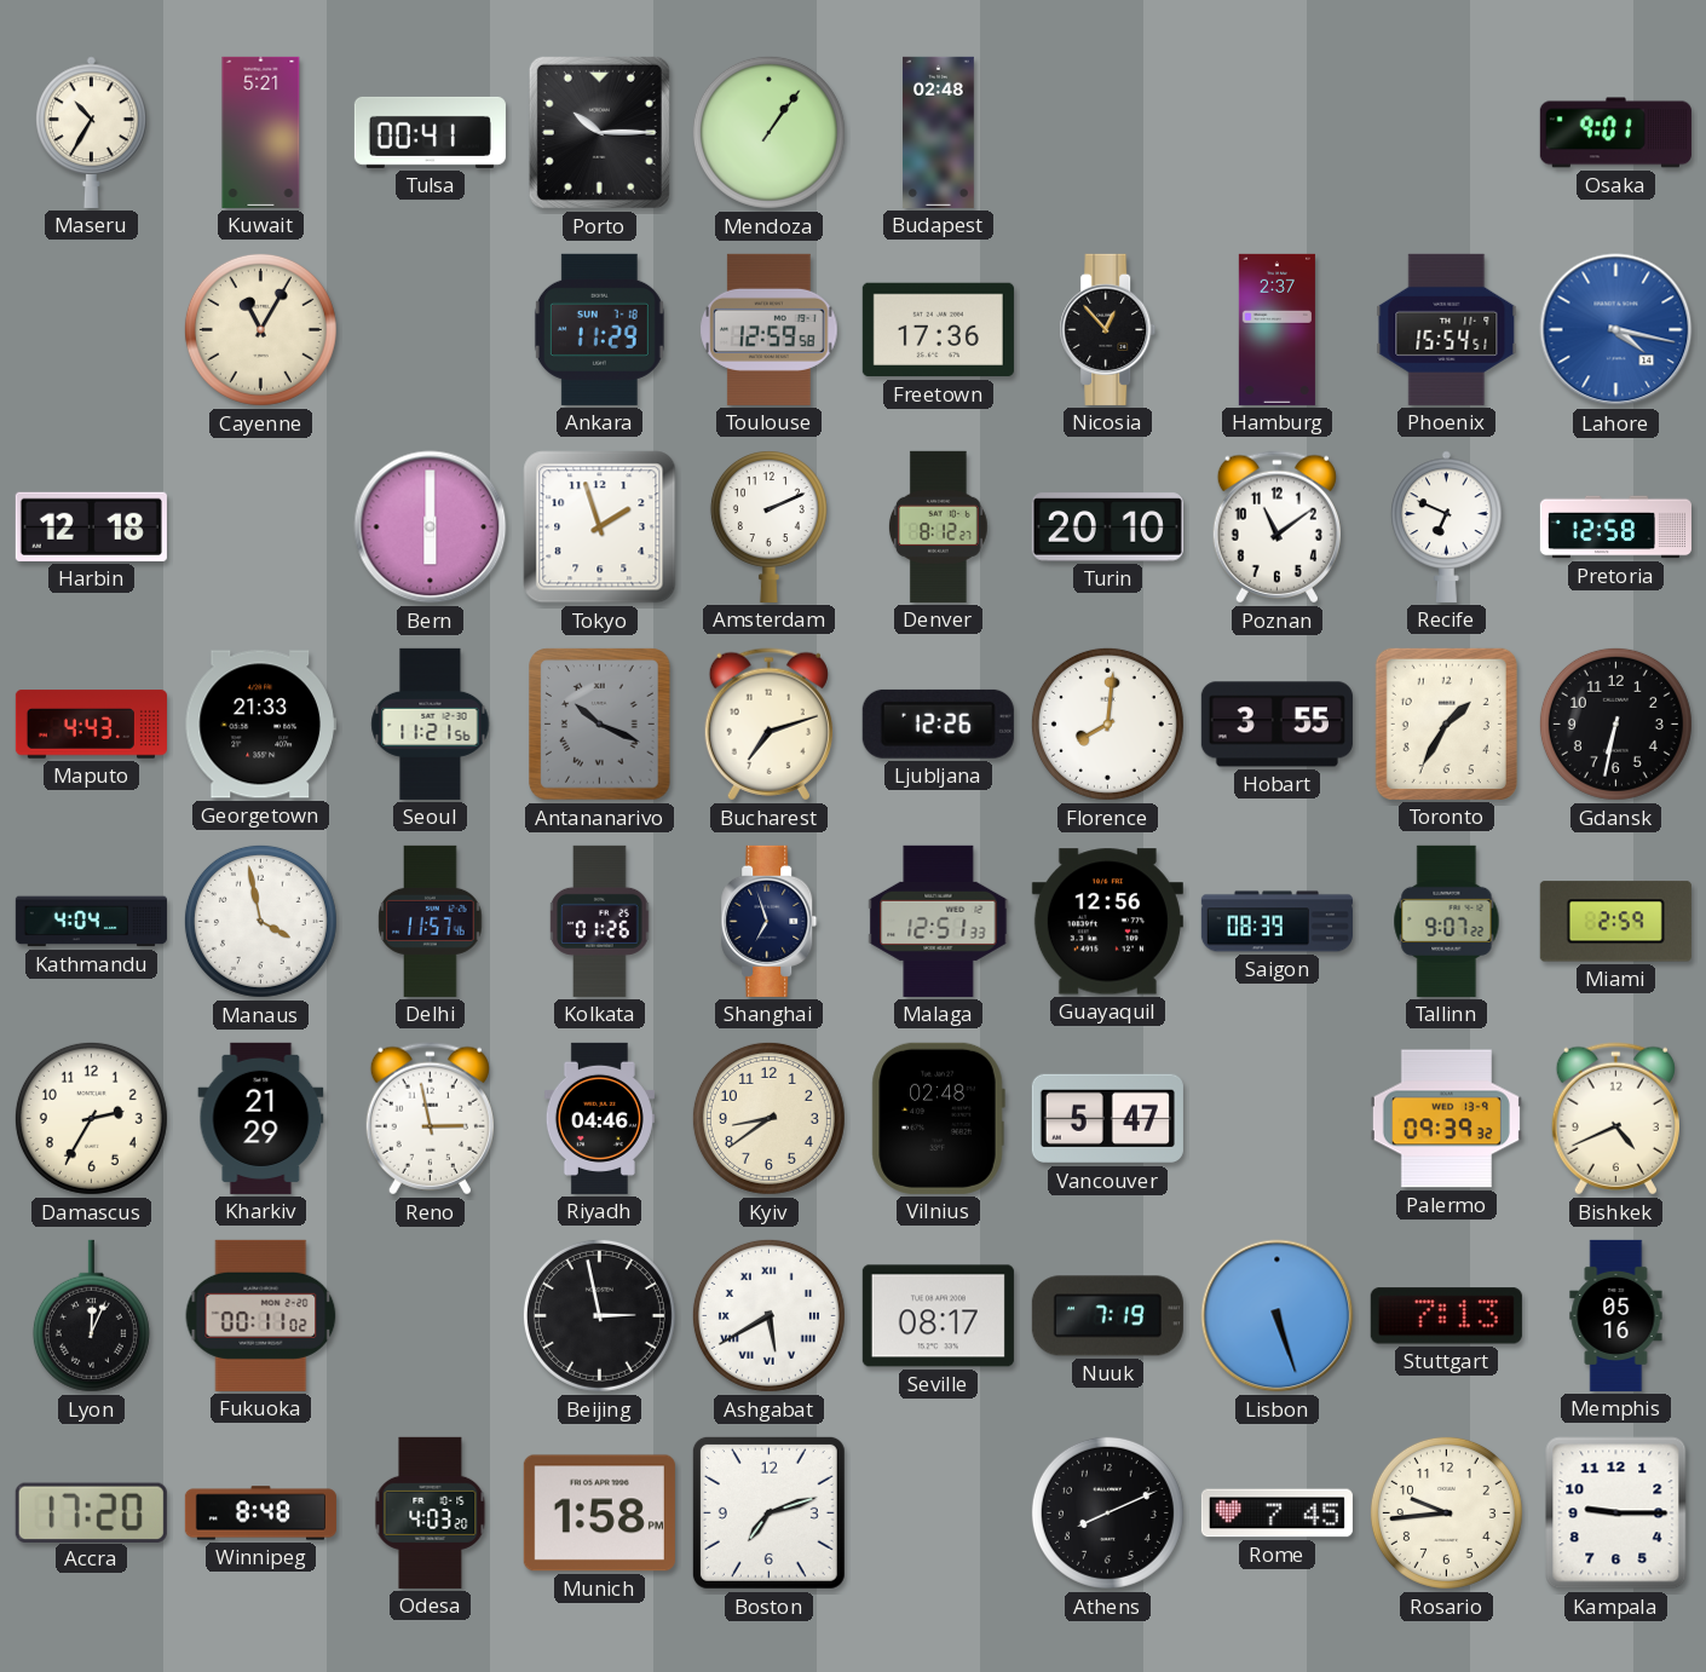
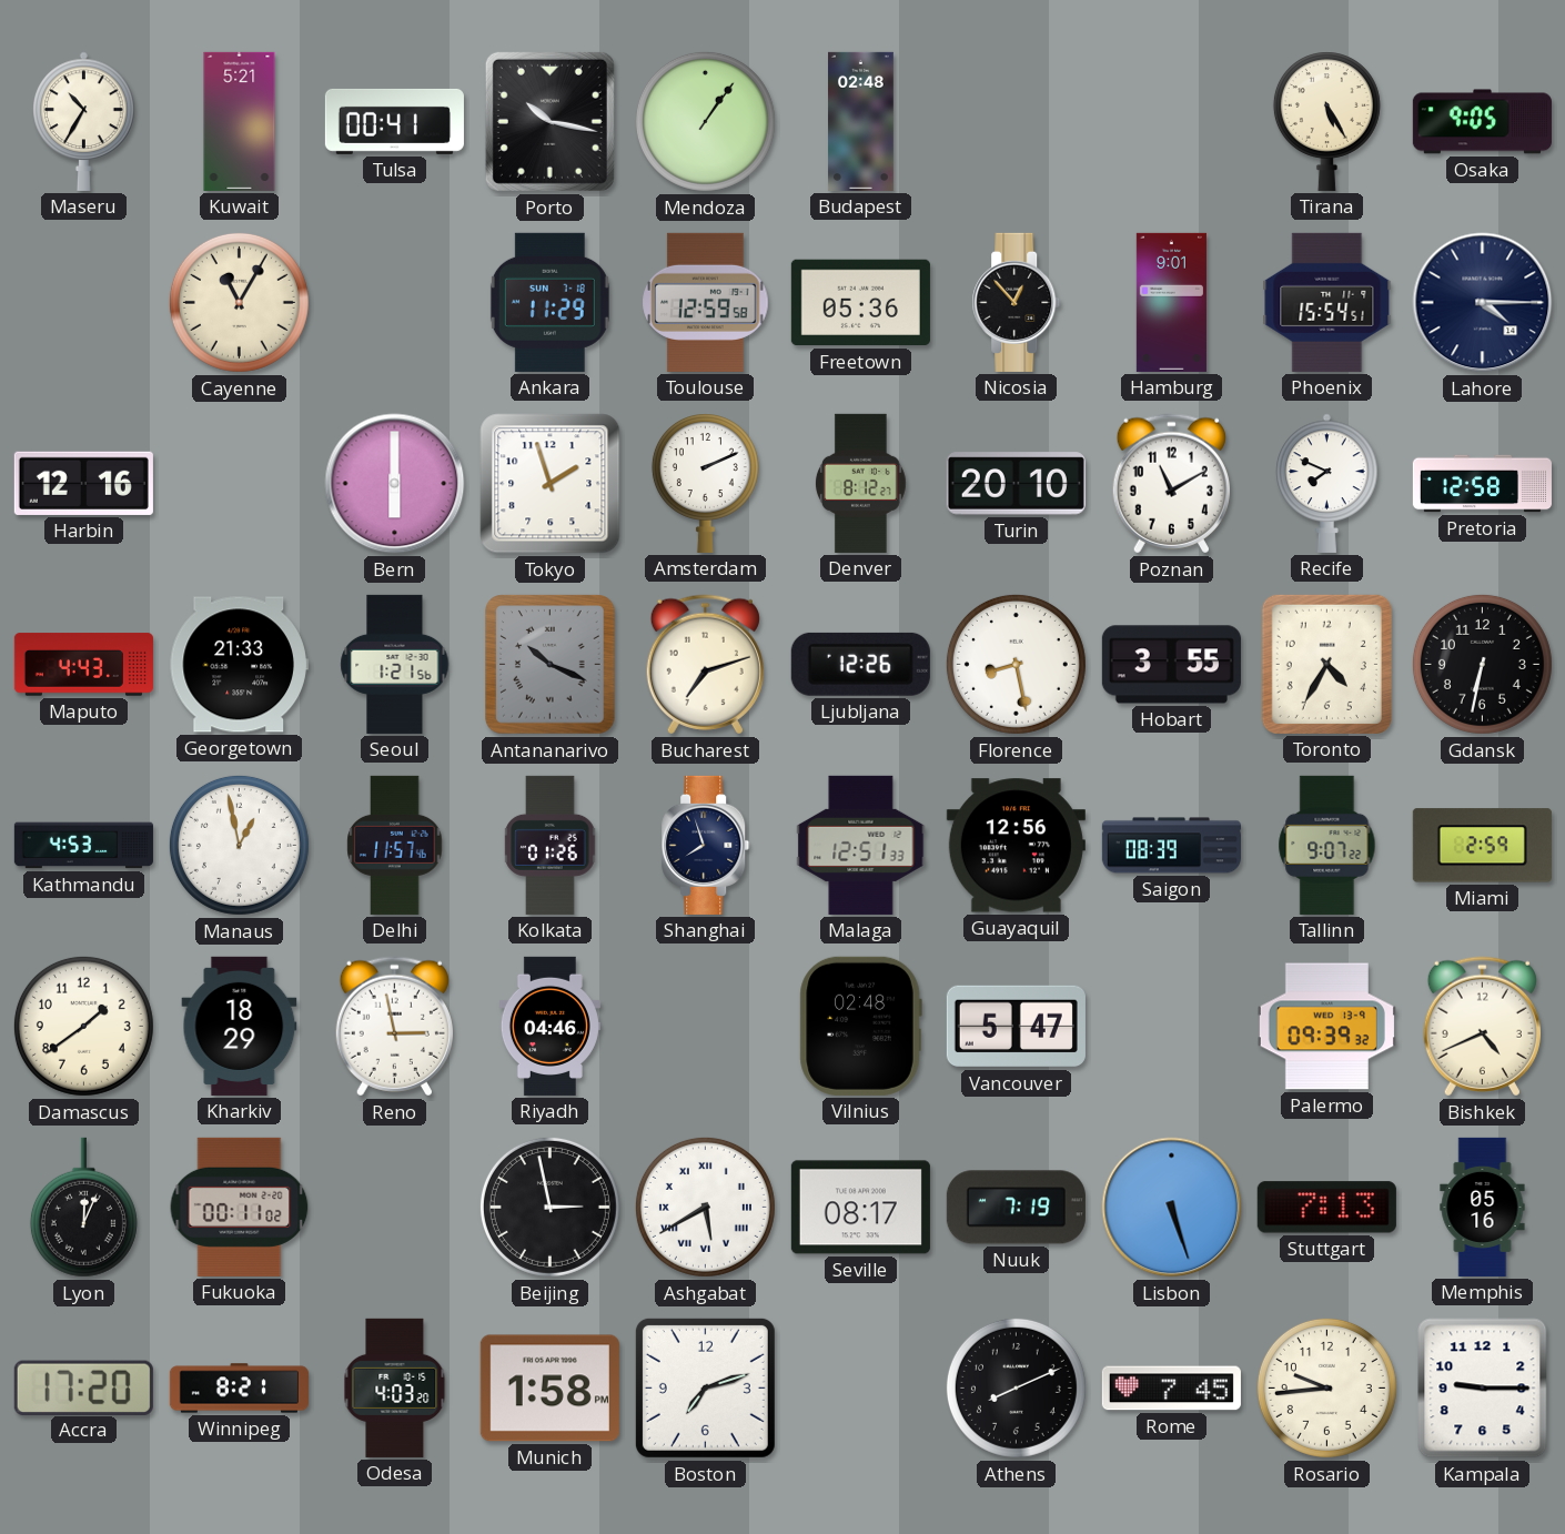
Porto: 10:15 -> 10:17 (549, 121)
Tirana: none -> 5:25 (1326, 121)
Osaka: 9:01 -> 9:05 (1482, 122)
Freetown: 17:36 -> 05:36 (860, 303)
Hamburg: 2:37 -> 9:01 (1171, 302)
Lahore: 4:17 -> 4:15 (1483, 303)
Lahore dial: blue -> navy (1483, 303)
Harbin: 12:18 -> 12:16 (83, 483)
Poznan: 11:09 -> 11:10 (1171, 484)
Recife: 6:49 -> 7:49 (1327, 483)
Seoul: 11:21 -> 1:21 (395, 664)
Florence: 8:01 -> 8:28 (1016, 664)
Toronto: 1:35 -> 4:35 (1326, 664)
Kathmandu: 4:04 -> 4:53 (83, 846)
Manaus: 3:58 -> 12:58 (239, 845)
Shanghai: 6:57 -> 7:57 (706, 845)
Damascus: 2:35 -> 1:39 (83, 1026)
Kharkiv: 21:29 -> 18:29 (240, 1026)
Kyiv: 8:39 -> none (768, 1118)
Winnipeg: 8:48 -> 8:21 (239, 1389)
